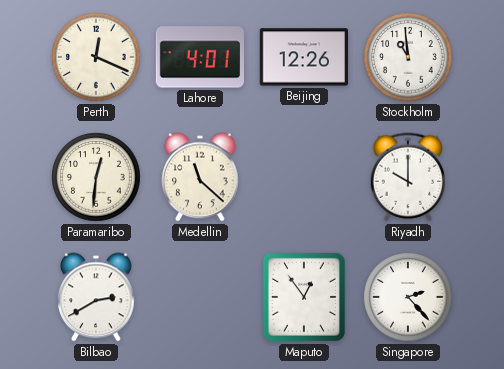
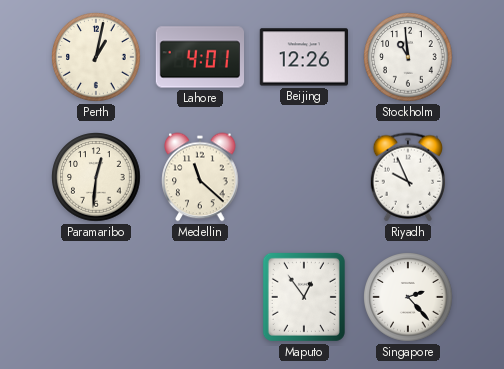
Perth: 12:19 -> 1:02 (96, 57)
Riyadh: 10:00 -> 9:56 (407, 177)
Bilbao: 2:40 -> none (96, 297)
